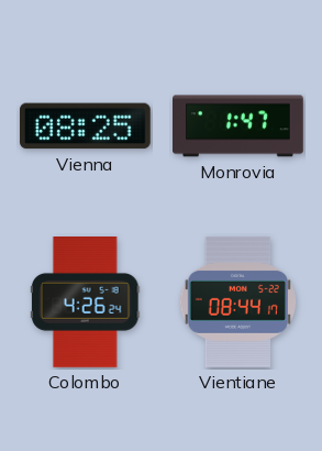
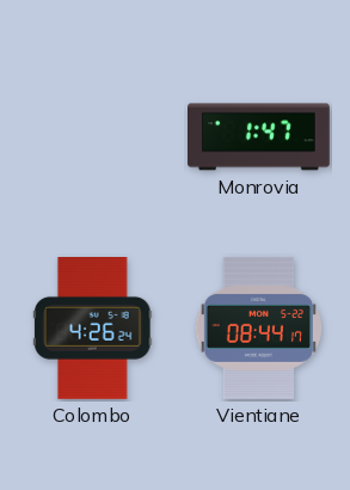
Vienna: 08:25 -> none (85, 127)
